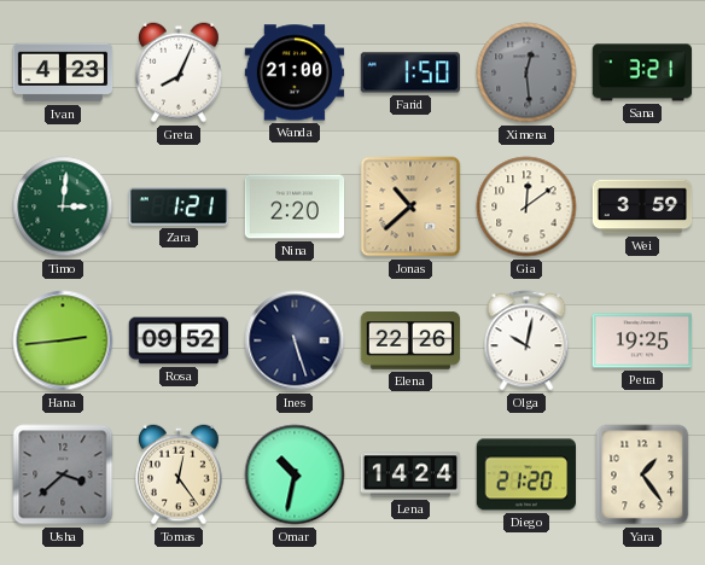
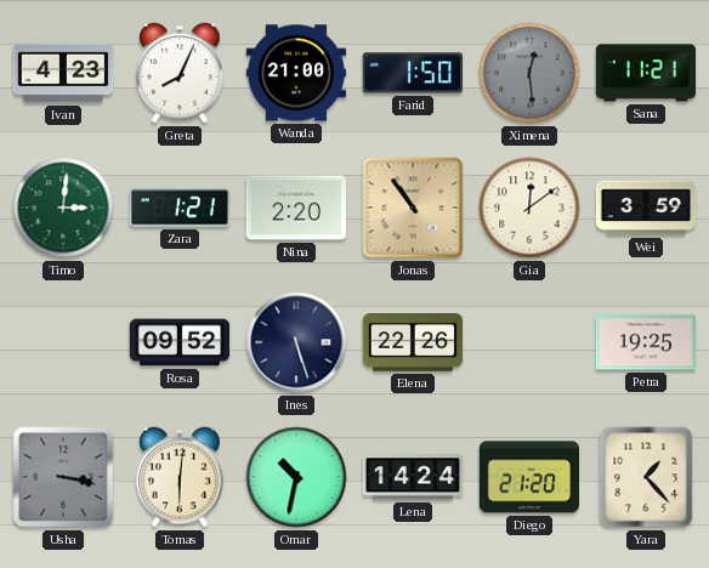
Sana: 3:21 -> 11:21 (646, 73)
Jonas: 10:38 -> 10:54 (413, 208)
Hana: 2:44 -> none (63, 340)
Olga: 10:02 -> none (526, 340)
Usha: 3:38 -> 3:17 (63, 477)
Tomas: 12:24 -> 6:01 (181, 477)
Yara: 1:24 -> 1:23 (646, 477)
